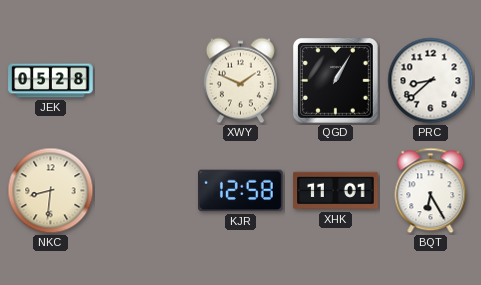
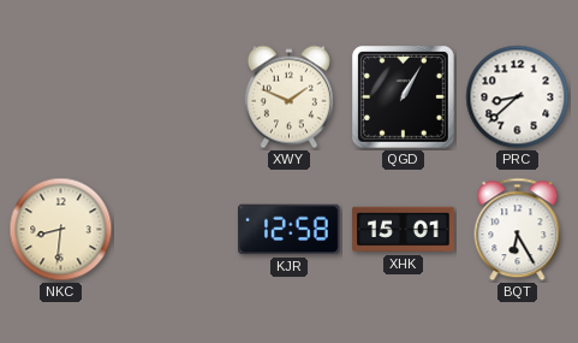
JEK: 05:28 -> none (51, 81)
XHK: 11:01 -> 15:01 (404, 230)
